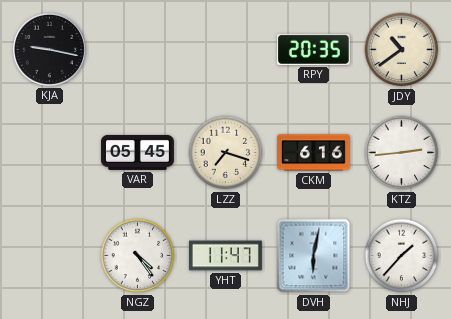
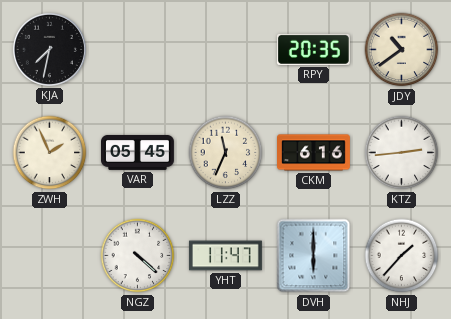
KJA: 9:17 -> 7:32 (49, 49)
ZWH: none -> 1:56 (50, 153)
LZZ: 7:18 -> 11:34 (226, 153)
NGZ: 4:24 -> 4:22 (138, 256)
DVH: 6:02 -> 6:00 (314, 256)
